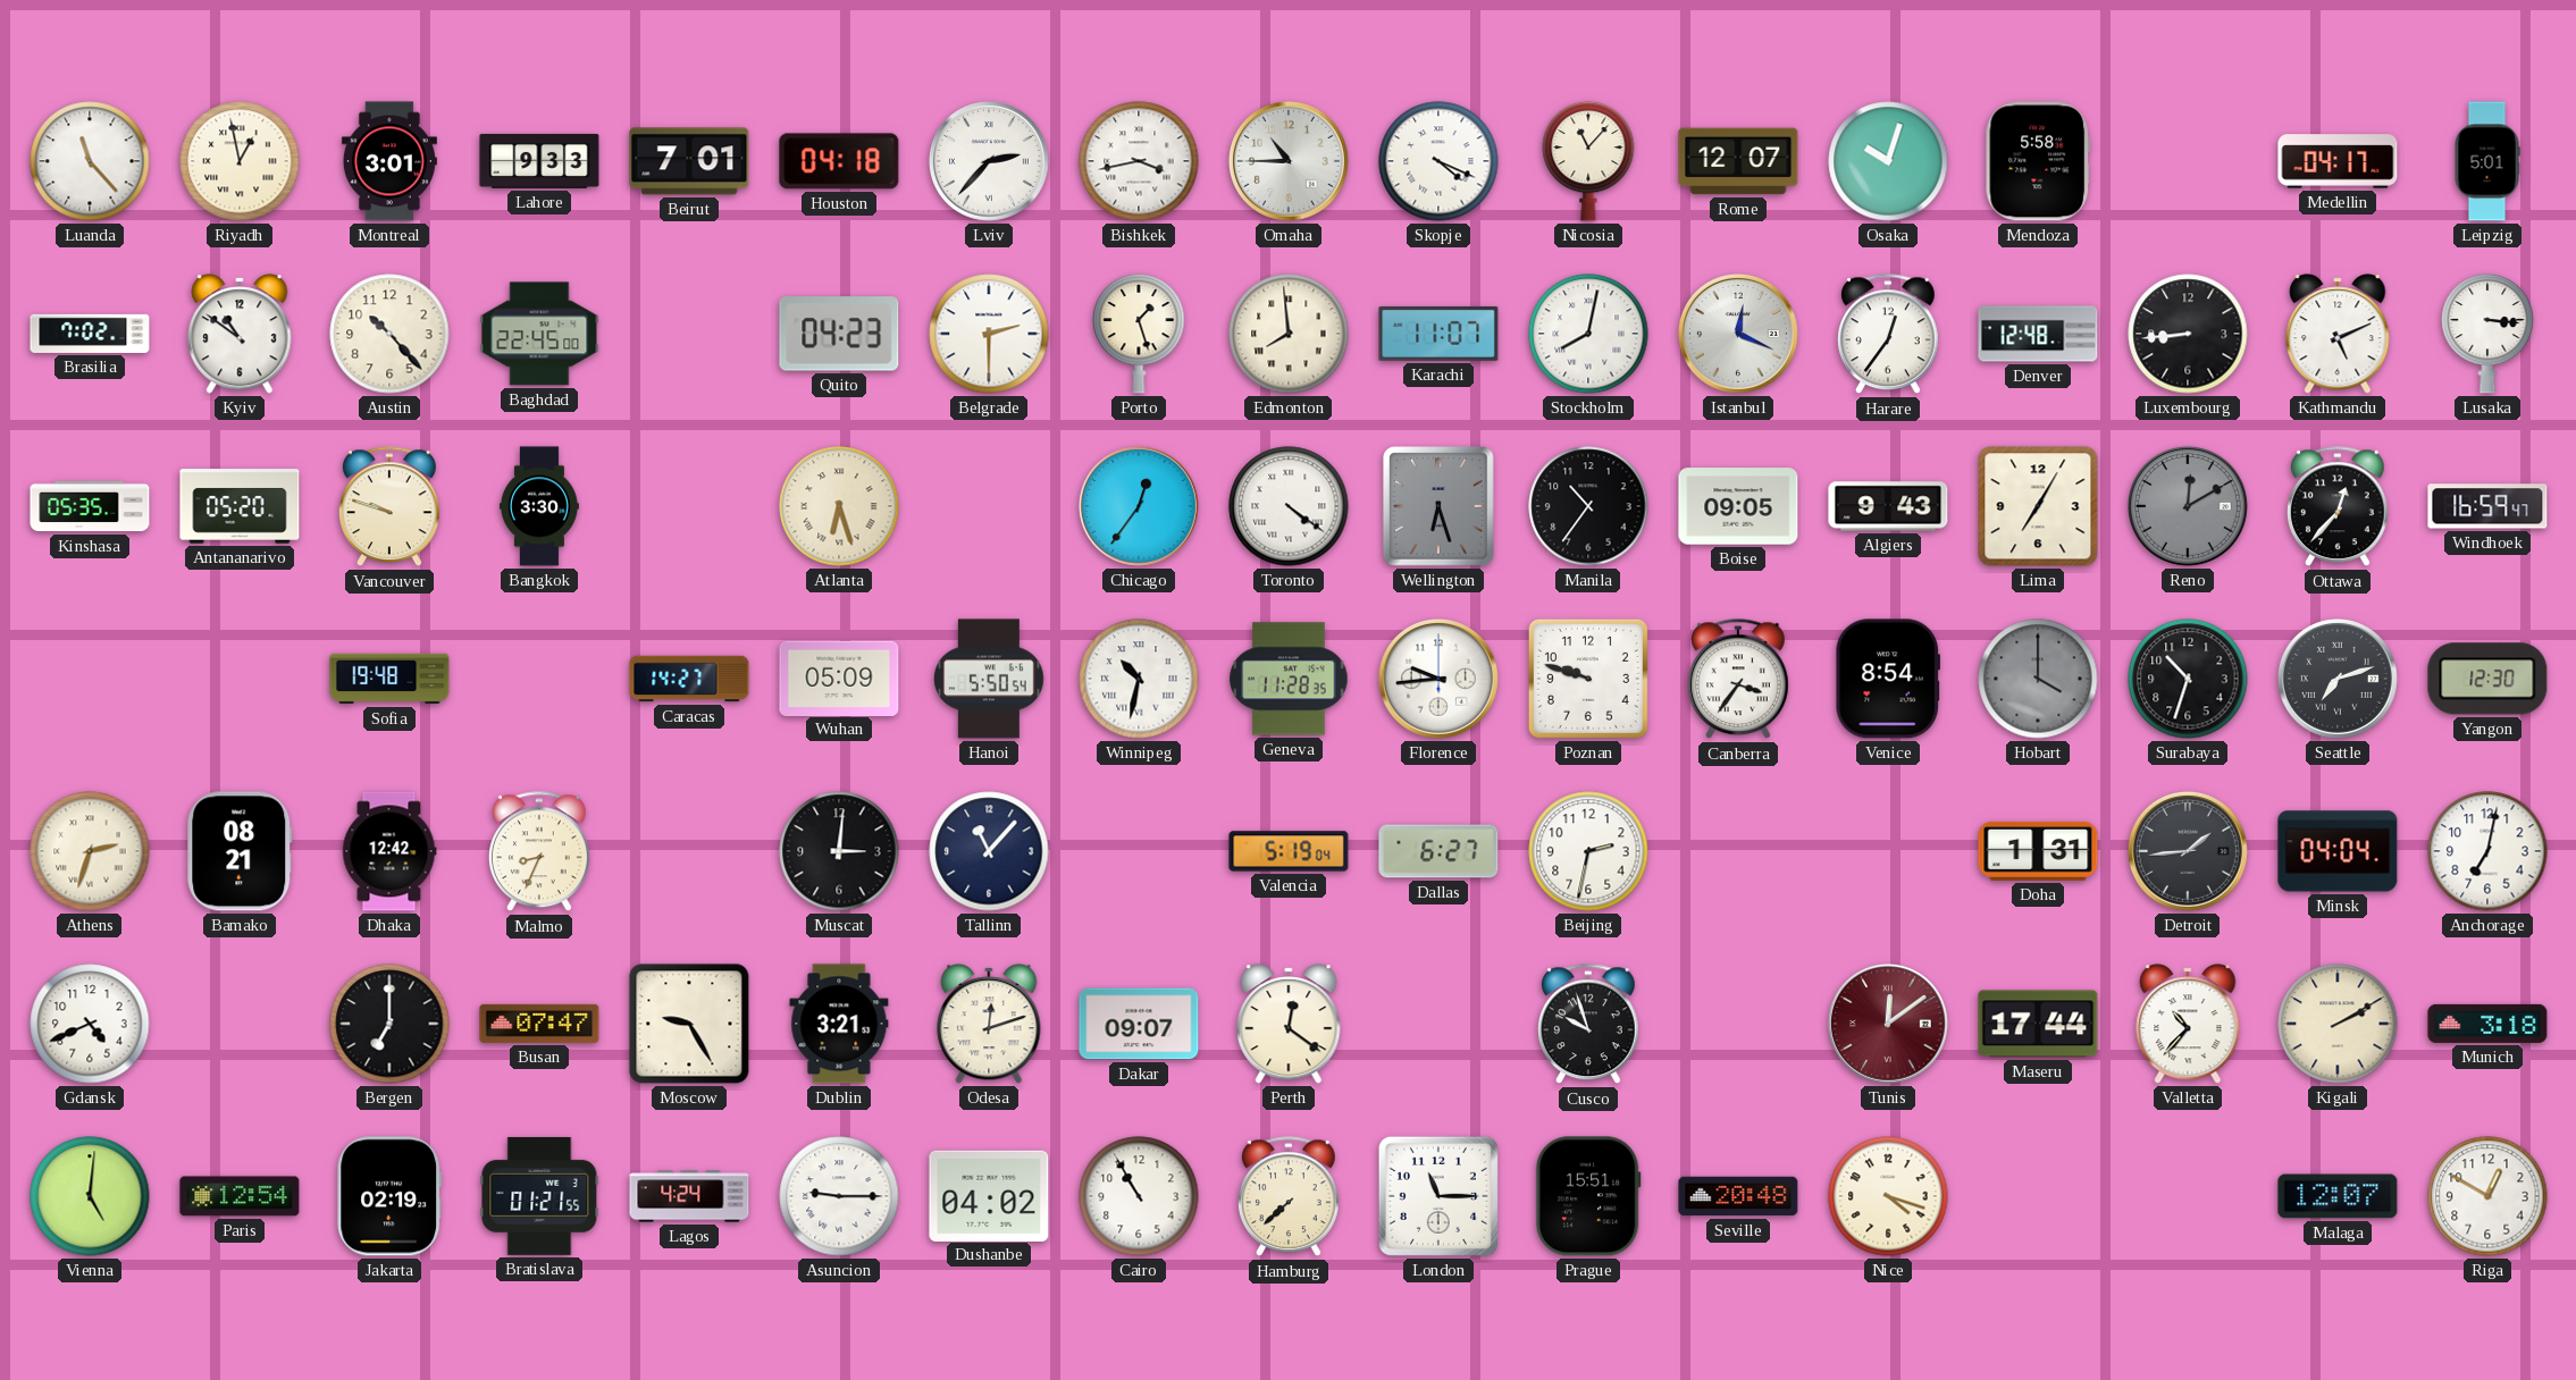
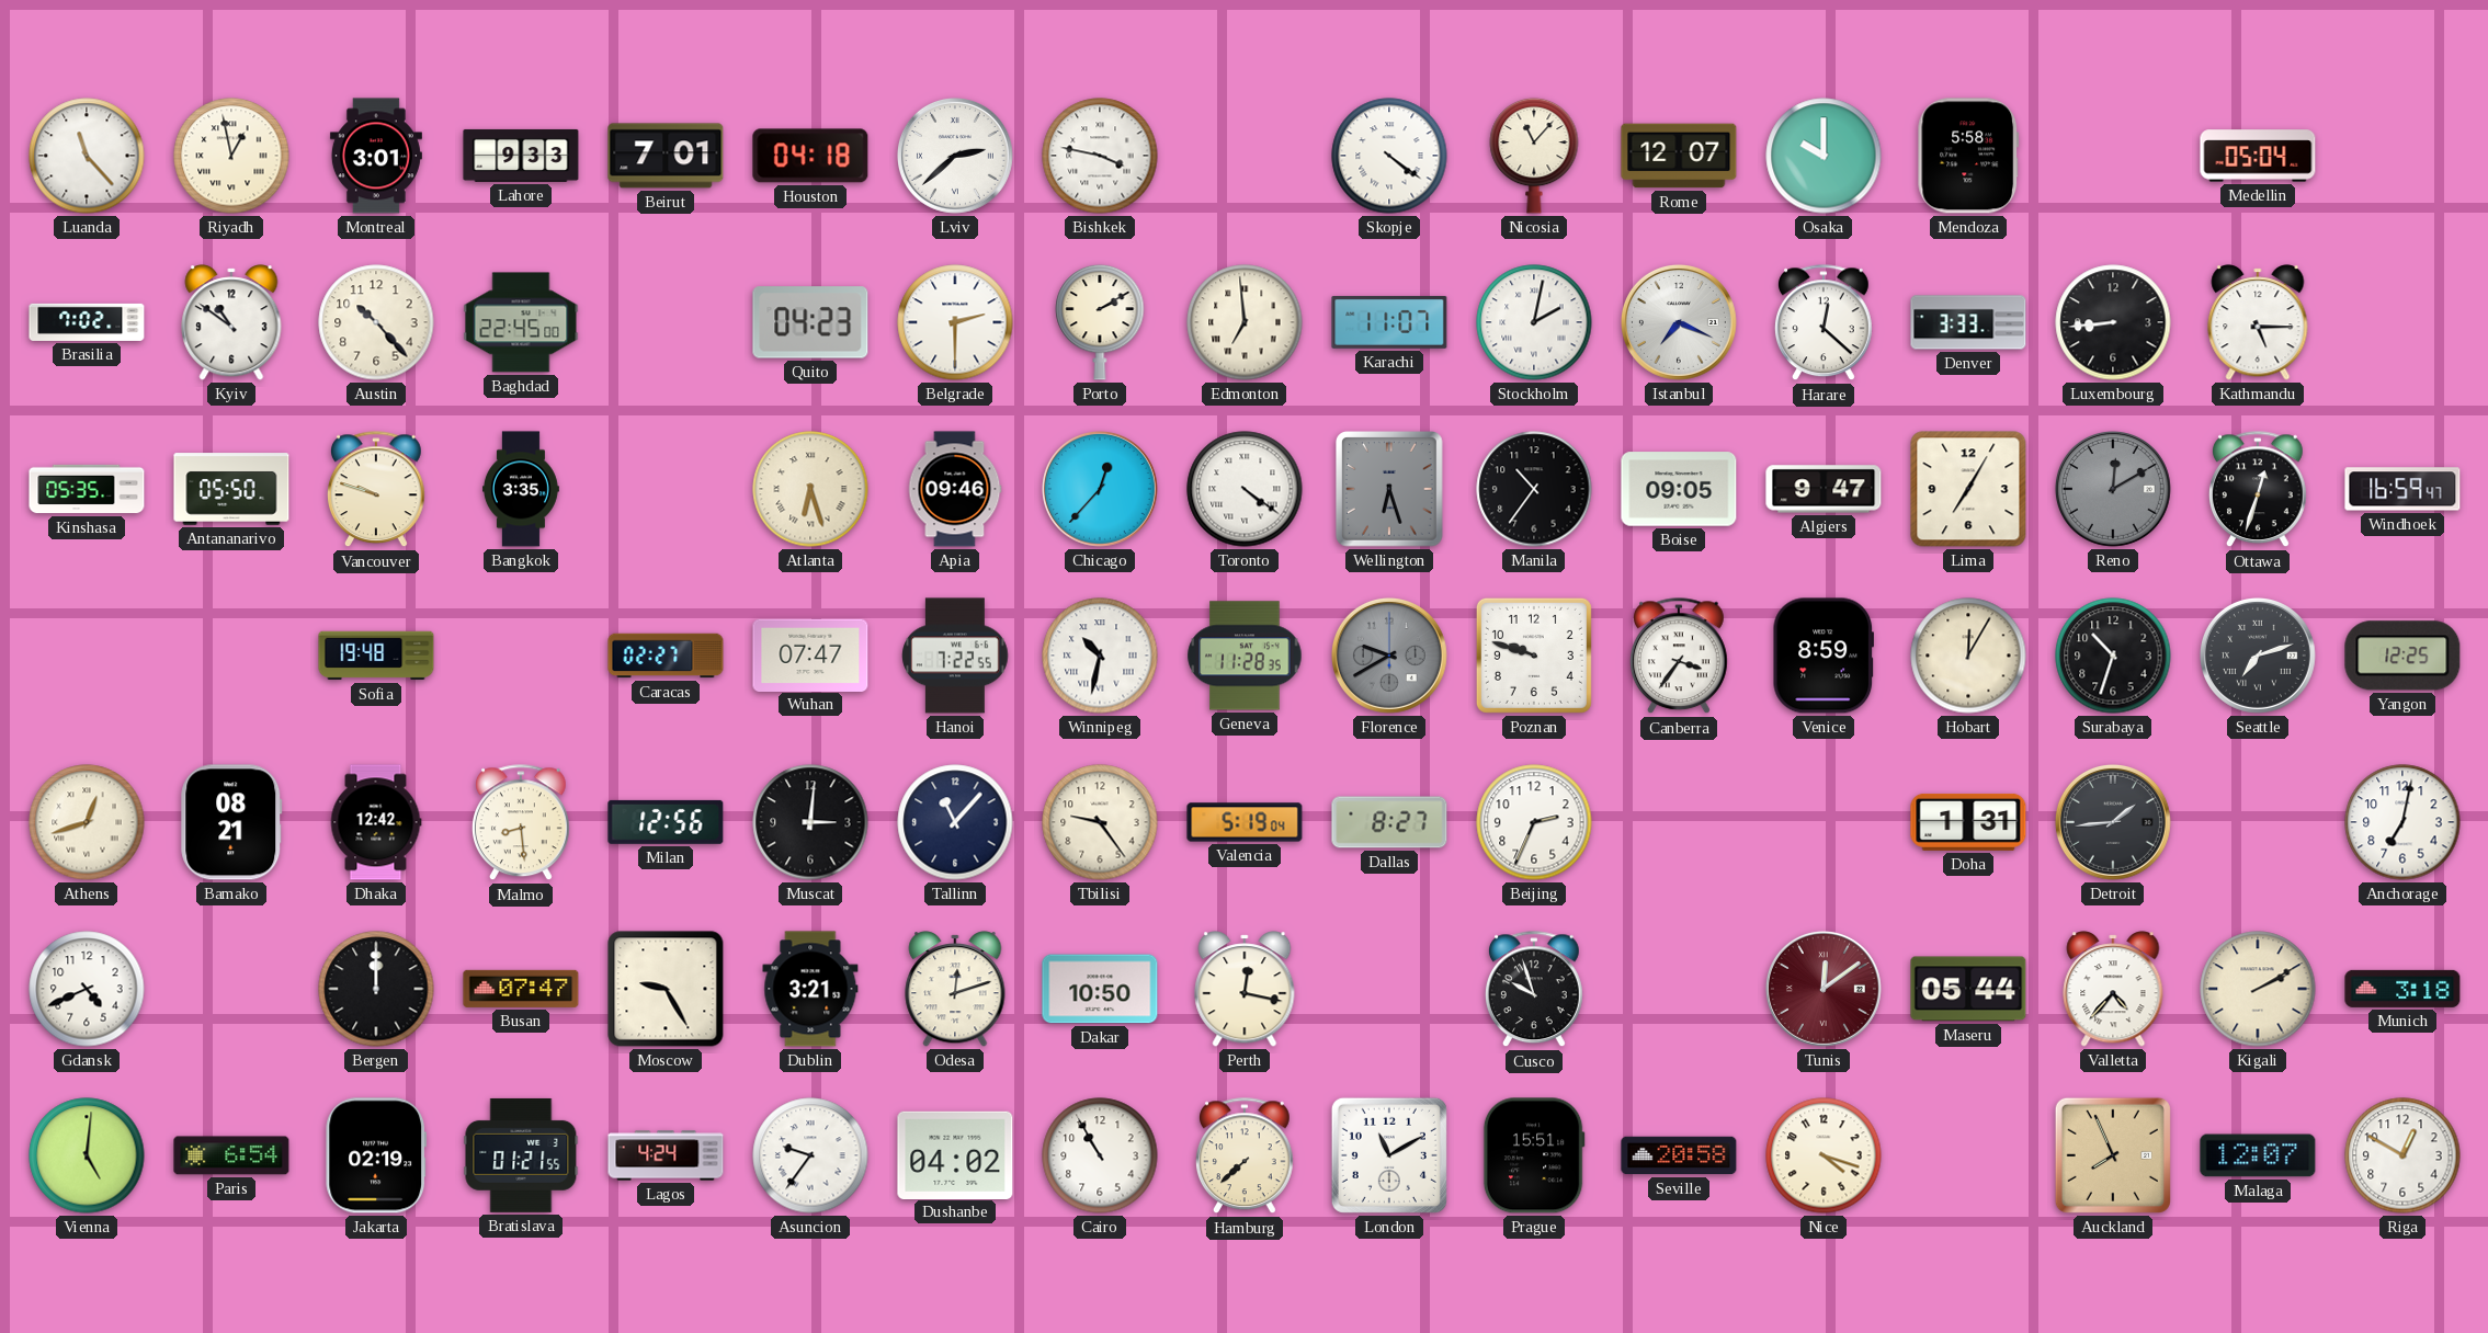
Lviv: 2:37 -> 2:38 (955, 156)
Bishkek: 3:43 -> 3:47 (1100, 156)
Omaha: 10:45 -> none (1289, 161)
Skopje: 4:19 -> 4:21 (1389, 156)
Osaka: 10:03 -> 10:00 (1824, 156)
Medellin: 04:17 -> 05:04 (2258, 156)
Leipzig: 5:01 -> none (2487, 161)
Porto: 1:27 -> 2:10 (1100, 322)
Edmonton: 7:59 -> 6:59 (1245, 322)
Stockholm: 8:02 -> 2:02 (1534, 322)
Istanbul: 12:19 -> 7:19 (1679, 322)
Harare: 12:36 -> 12:22 (1825, 323)
Denver: 12:48 -> 3:33 (1968, 322)
Kathmandu: 5:11 -> 5:15 (2258, 322)
Lusaka: 3:16 -> none (2487, 334)
Antananarivo: 05:20 -> 05:50 (231, 489)
Bangkok: 3:30 -> 3:35 (521, 489)
Apia: none -> 09:46 (955, 489)
Chicago: 12:36 -> 12:37 (1100, 489)
Algiers: 9:43 -> 9:47 (1824, 489)
Ottawa: 12:37 -> 12:33 (2259, 490)
Caracas: 14:27 -> 02:27 (666, 656)
Wuhan: 05:09 -> 07:47 (810, 654)
Hanoi: 5:50 -> 7:22 (955, 656)
Florence: 9:44 -> 9:40 (1389, 656)
Florence dial: white -> grey (1389, 656)
Venice: 8:54 -> 8:59 (1822, 656)
Hobart: 4:00 -> 12:05 (1968, 656)
Hobart dial: grey -> cream (1968, 656)
Yangon: 12:30 -> 12:25 (2402, 656)
Athens: 2:33 -> 12:42 (87, 822)
Malmo: 8:34 -> 8:29 (522, 823)
Milan: none -> 12:56 (666, 822)
Tbilisi: none -> 9:24 (1100, 822)
Dallas: 6:27 -> 8:27 (1389, 822)
Beijing: 2:32 -> 2:34 (1534, 822)
Minsk: 04:04 -> none (2338, 851)
Bergen: 7:00 -> 12:00 (376, 989)
Dakar: 09:07 -> 10:50 (1100, 989)
Perth: 12:21 -> 12:17 (1245, 989)
Maseru: 17:44 -> 05:44 (1968, 989)
Valletta: 10:37 -> 4:37 (2113, 989)
Paris: 12:54 -> 6:54 (231, 1155)
Asuncion: 9:15 -> 9:36 (810, 1155)
London: 11:15 -> 11:10 (1389, 1155)
Seville: 20:48 -> 20:58 (1679, 1155)
Auckland: none -> 7:56 (2113, 1155)
